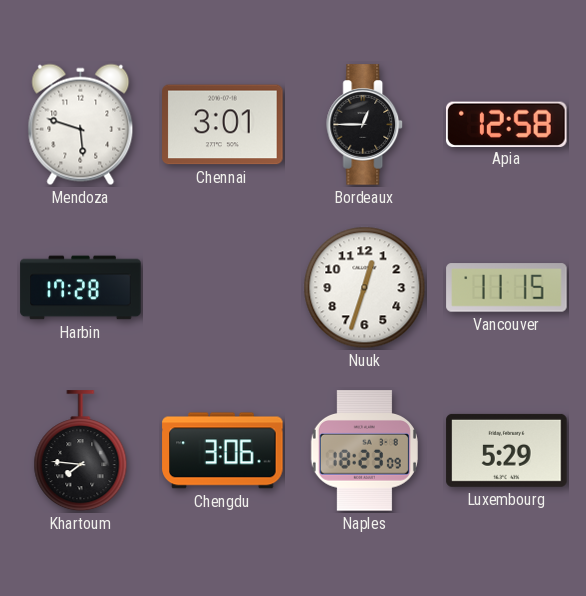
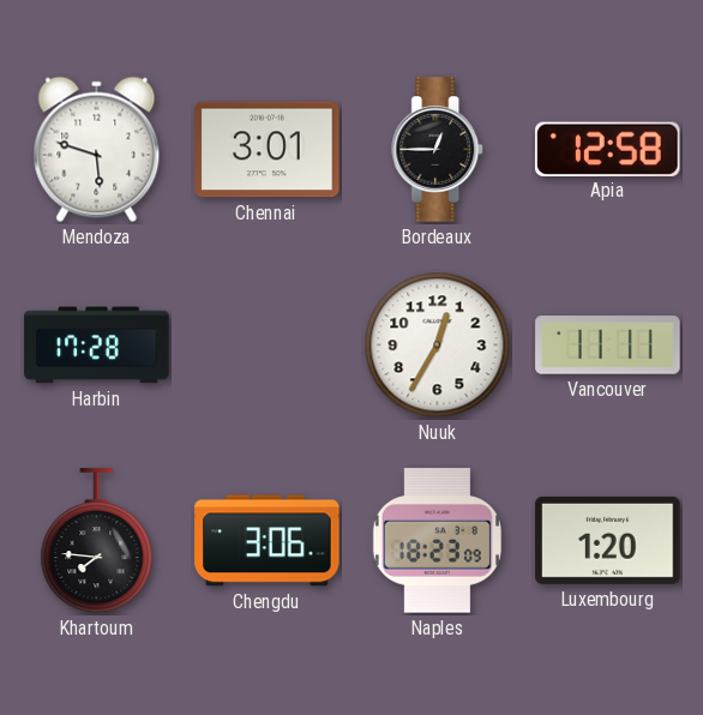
Nuuk: 12:33 -> 12:35 (438, 346)
Vancouver: 11:15 -> 11:11 (608, 346)
Luxembourg: 5:29 -> 1:20 (608, 540)
